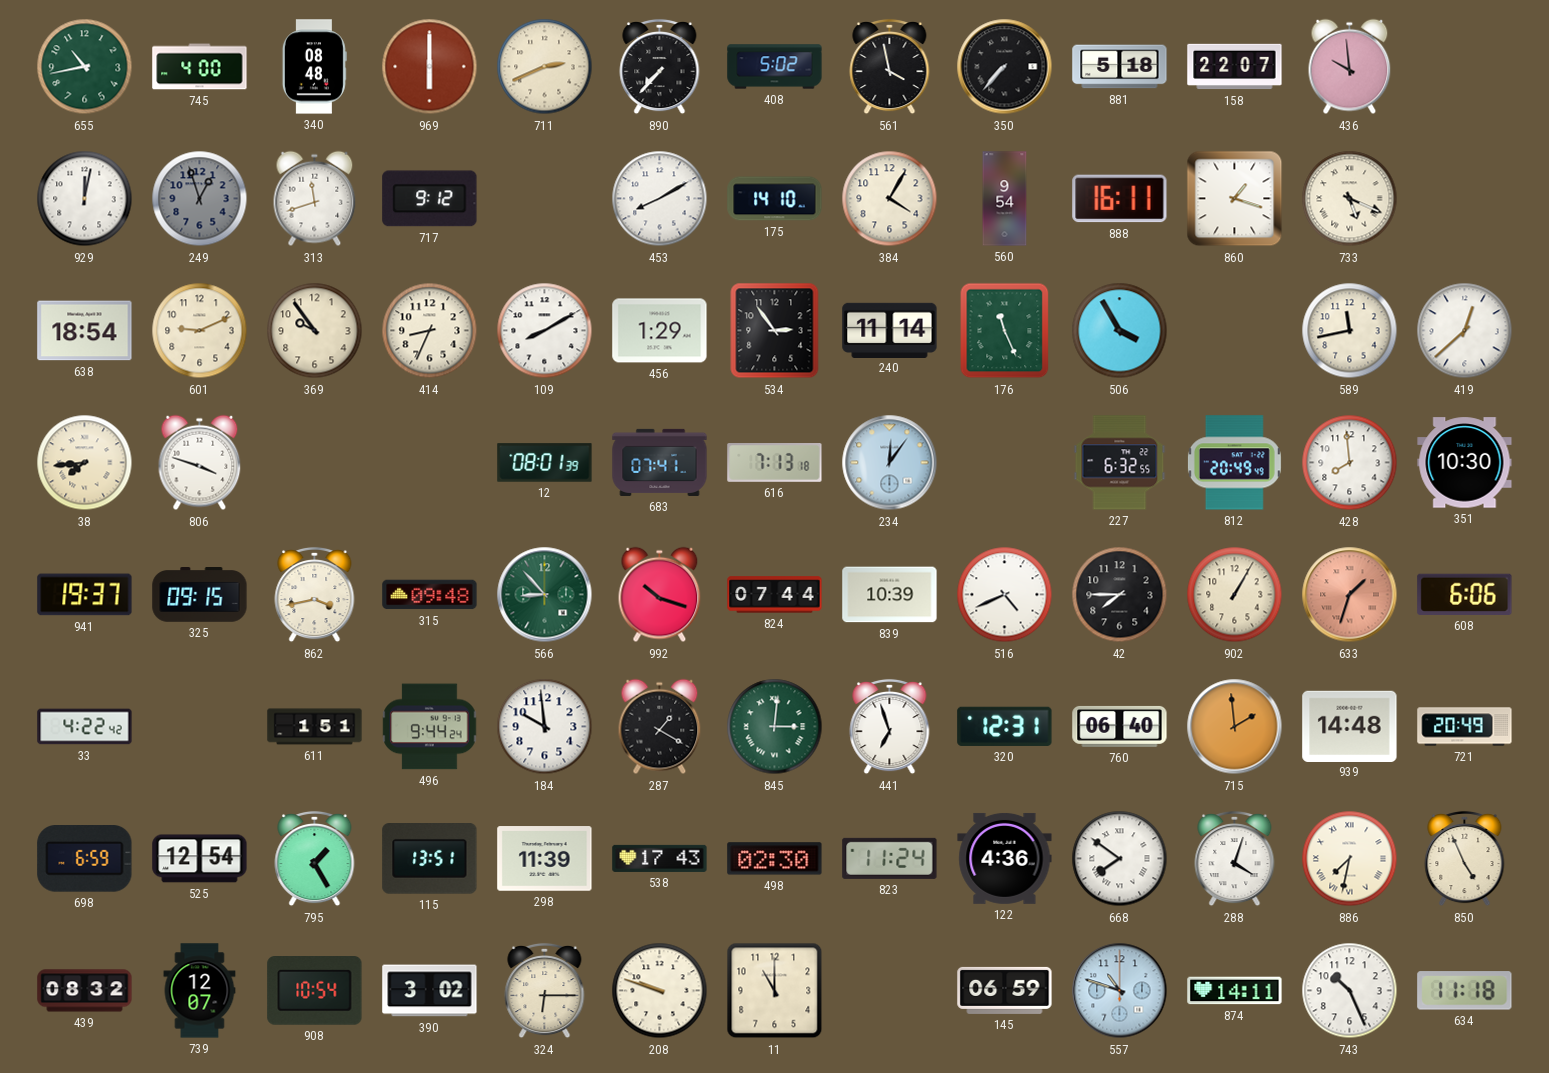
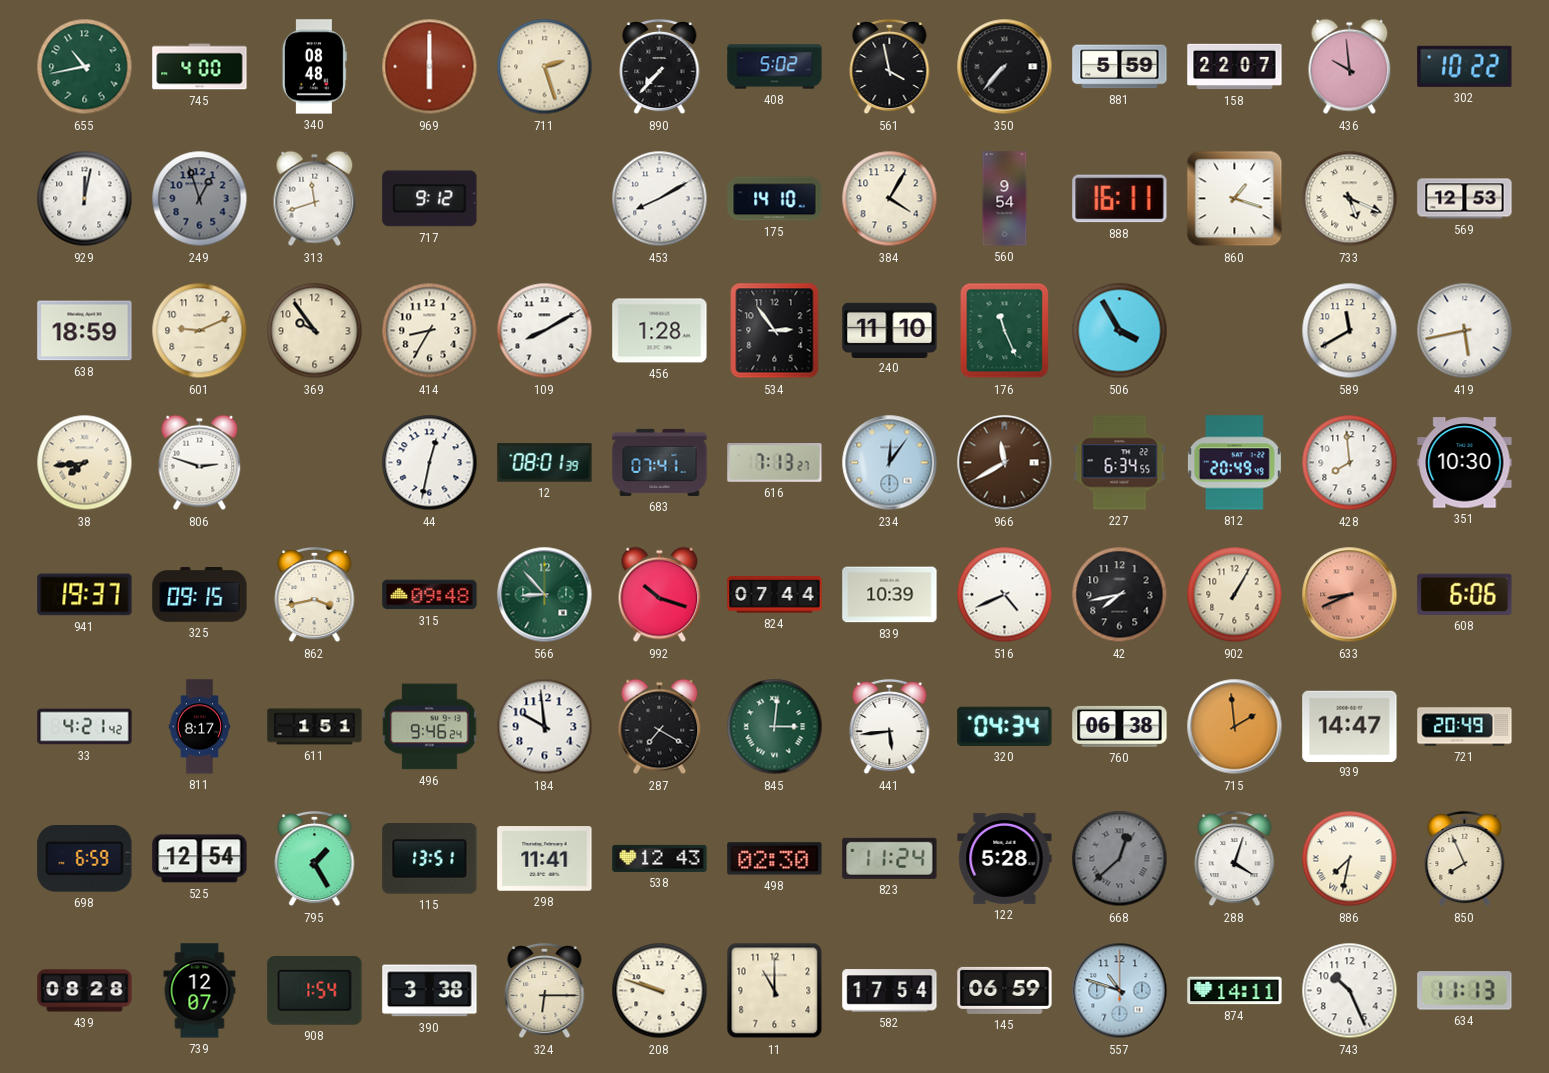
711: 2:41 -> 2:27 (545, 67)
881: 5:18 -> 5:59 (1120, 67)
302: none -> 10:22 (1465, 66)
569: none -> 12:53 (1465, 199)
638: 18:54 -> 18:59 (85, 331)
414: 8:34 -> 8:35 (430, 331)
456: 1:29 -> 1:28 (660, 331)
240: 11:14 -> 11:10 (890, 330)
589: 11:43 -> 11:40 (1350, 331)
419: 12:38 -> 5:43 (1465, 331)
806: 3:48 -> 2:48 (200, 463)
44: none -> 12:32 (430, 463)
616: 7:13:18 -> 7:13:27 (775, 463)
966: none -> 11:40 (1005, 463)
227: 6:32 -> 6:34 (1120, 463)
42: 7:45 -> 7:43 (1120, 595)
633: 1:33 -> 8:41 (1350, 595)
33: 4:22 -> 4:21 (85, 727)
811: none -> 8:17 (200, 727)
496: 9:44 -> 9:46 (430, 727)
287: 1:20 -> 7:20 (660, 727)
441: 6:57 -> 5:44 (890, 727)
320: 12:31 -> 04:34 (1005, 726)
760: 06:40 -> 06:38 (1120, 726)
939: 14:48 -> 14:47 (1350, 726)
298: 11:39 -> 11:41 (545, 859)
538: 17:43 -> 12:43 (660, 858)
122: 4:36 -> 5:28 (1005, 858)
668: 7:51 -> 12:38 (1120, 859)
668 dial: white -> grey (1120, 859)
850: 4:56 -> 7:56 (1465, 859)
439: 08:32 -> 08:28 (85, 991)
908: 10:54 -> 1:54 (315, 991)
390: 3:02 -> 3:38 (430, 991)
582: none -> 17:54 (890, 991)
634: 11:18 -> 11:13 (1465, 991)
